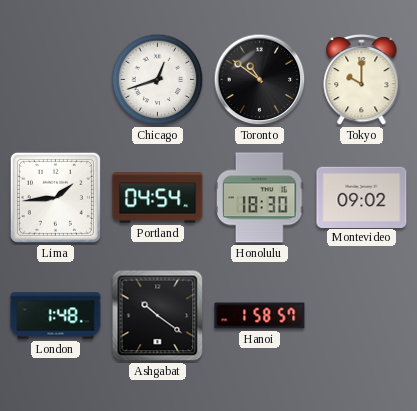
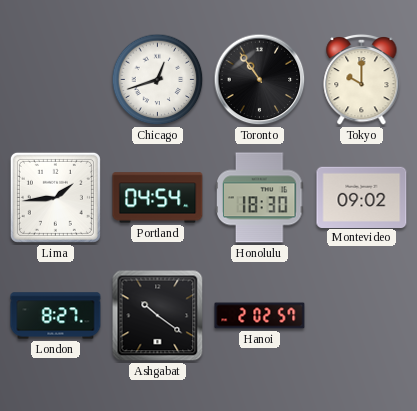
Toronto: 10:51 -> 10:54 (260, 80)
London: 1:48 -> 8:27 (56, 316)
Hanoi: 1:58 -> 2:02 (260, 316)
